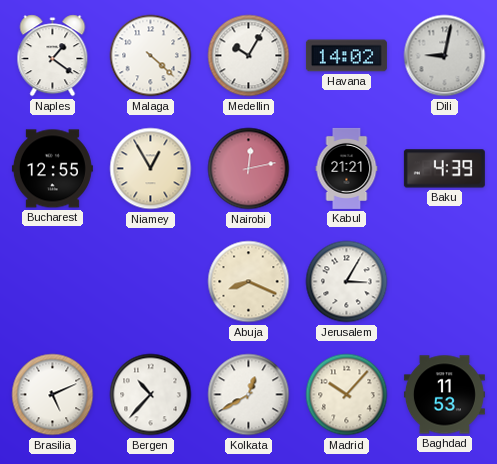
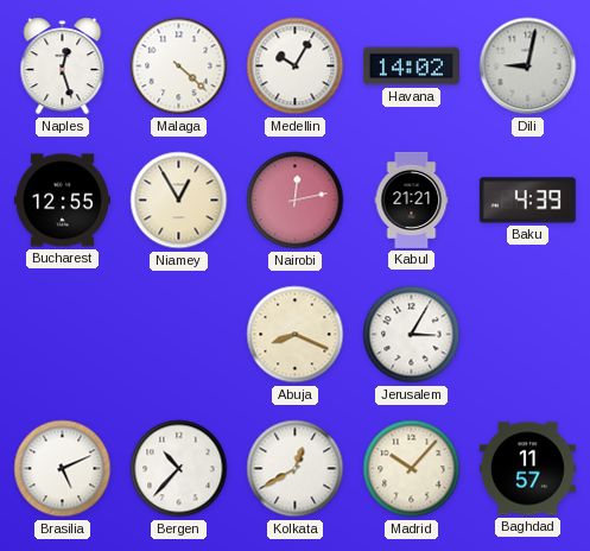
Naples: 1:21 -> 12:27 (63, 66)
Baghdad: 11:53 -> 11:57 (527, 469)
